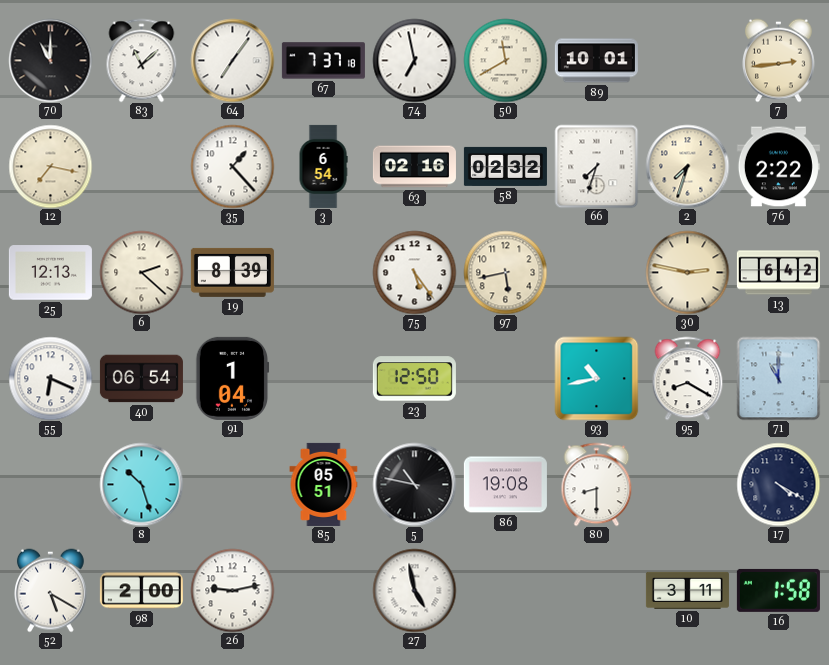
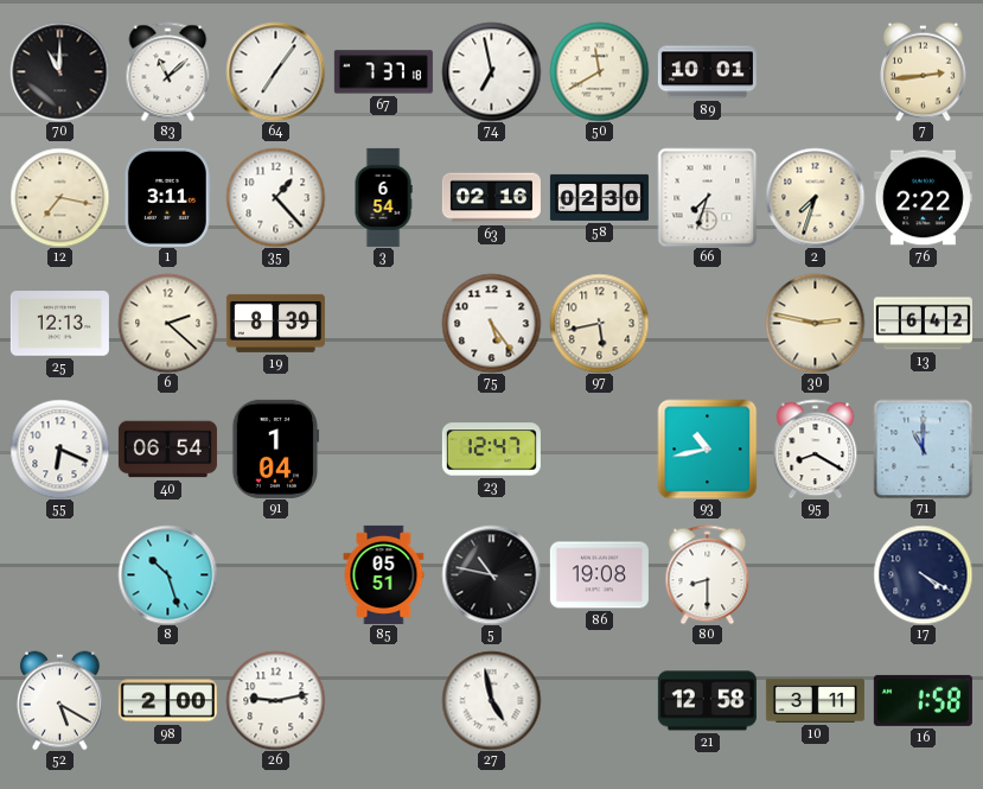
1: none -> 3:11 (167, 197)
58: 02:32 -> 02:30 (599, 197)
23: 12:50 -> 12:47 (491, 450)
21: none -> 12:58 (707, 701)
